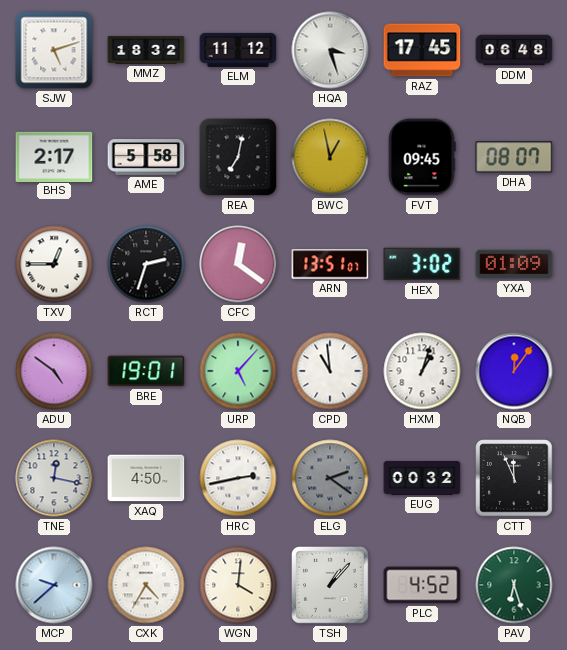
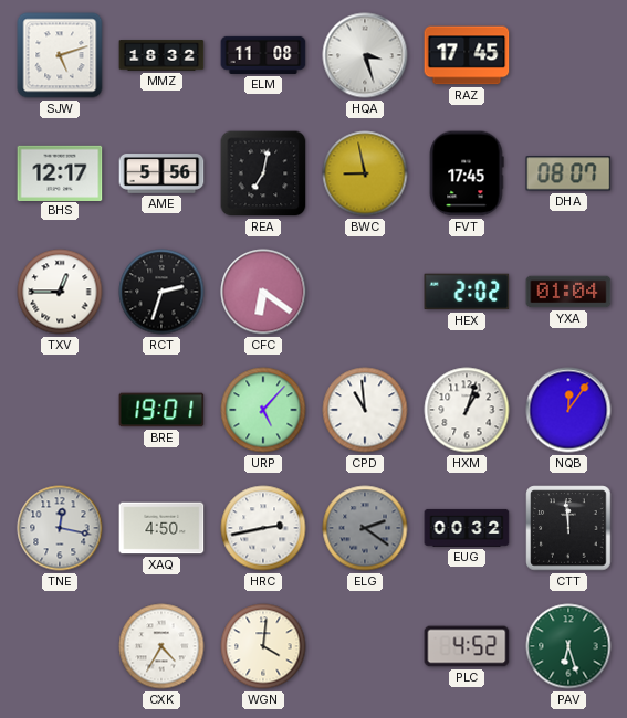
ELM: 11:12 -> 11:08 (263, 55)
DDM: 06:48 -> none (514, 50)
BHS: 2:17 -> 12:17 (60, 172)
AME: 5:58 -> 5:56 (161, 173)
BWC: 12:58 -> 8:58 (365, 173)
FVT: 09:45 -> 17:45 (467, 173)
CFC: 12:21 -> 6:21 (263, 292)
ARN: 13:51 -> none (330, 264)
HEX: 3:02 -> 2:02 (467, 292)
YXA: 01:09 -> 01:04 (568, 292)
ADU: 4:51 -> none (54, 371)
CTT: 11:56 -> 11:59 (568, 528)
MCP: 9:38 -> none (54, 585)
TSH: 1:07 -> none (331, 586)
